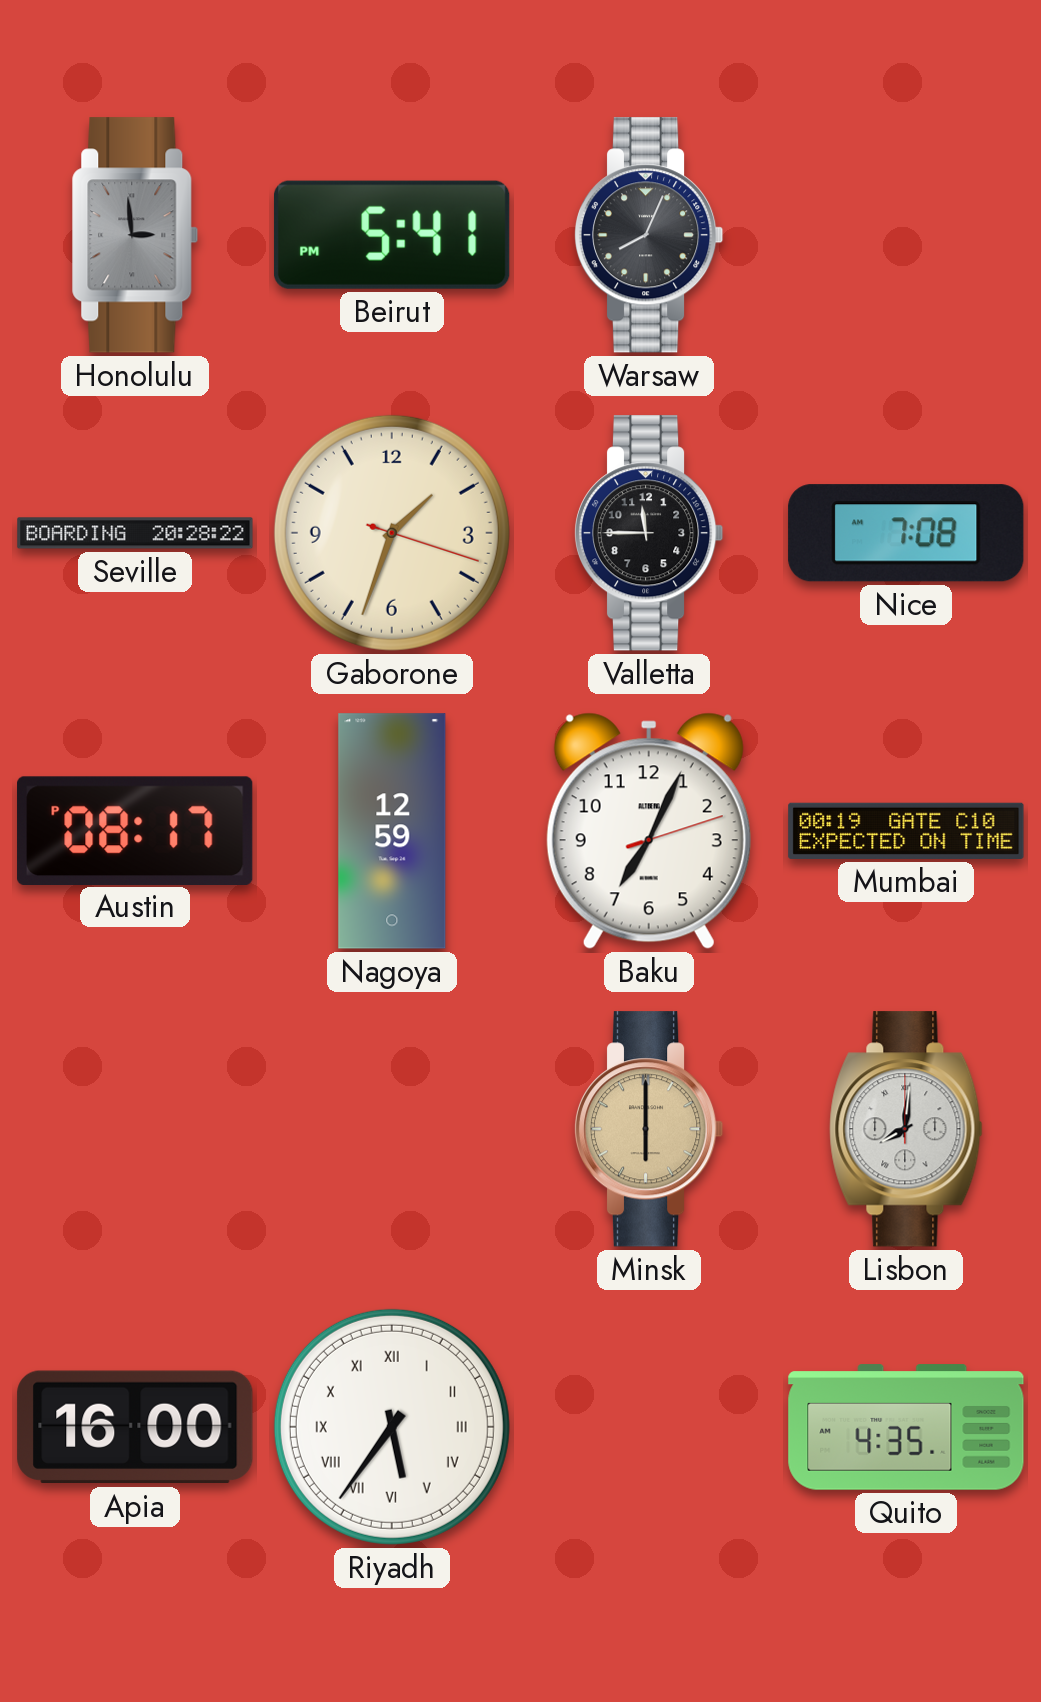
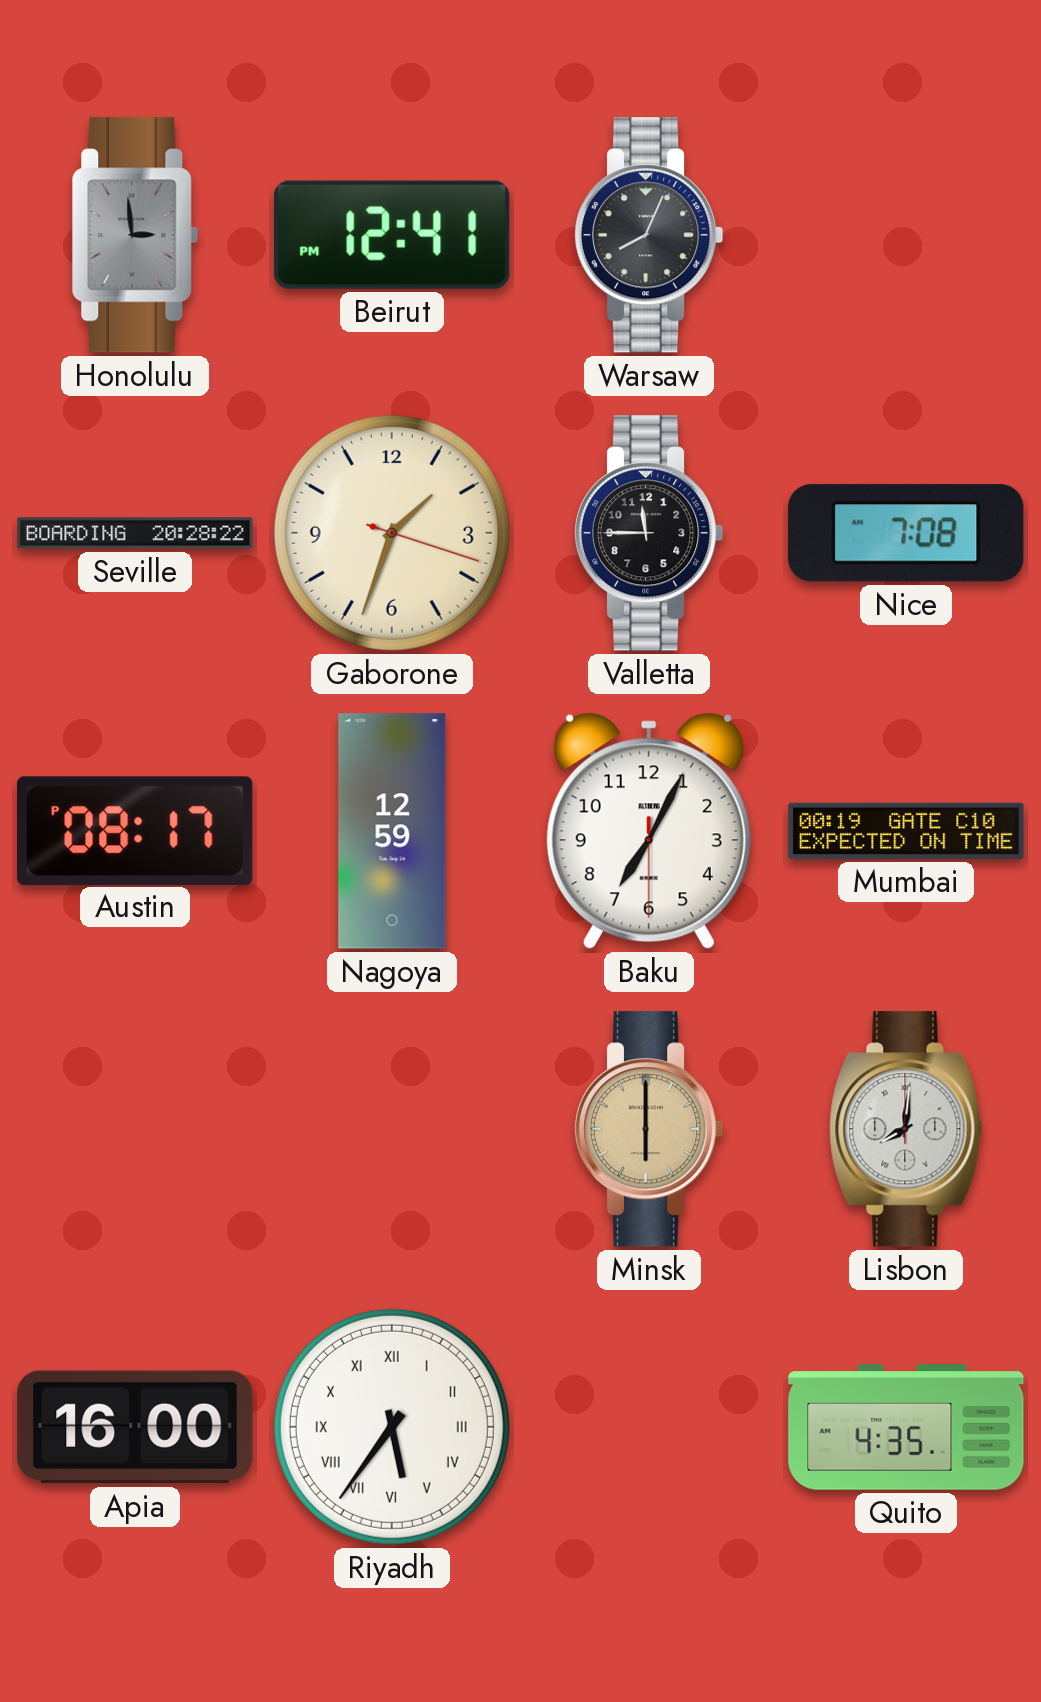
Beirut: 5:41 -> 12:41 (392, 235)
Baku: 7:04:12 -> 7:04:30 (649, 831)
